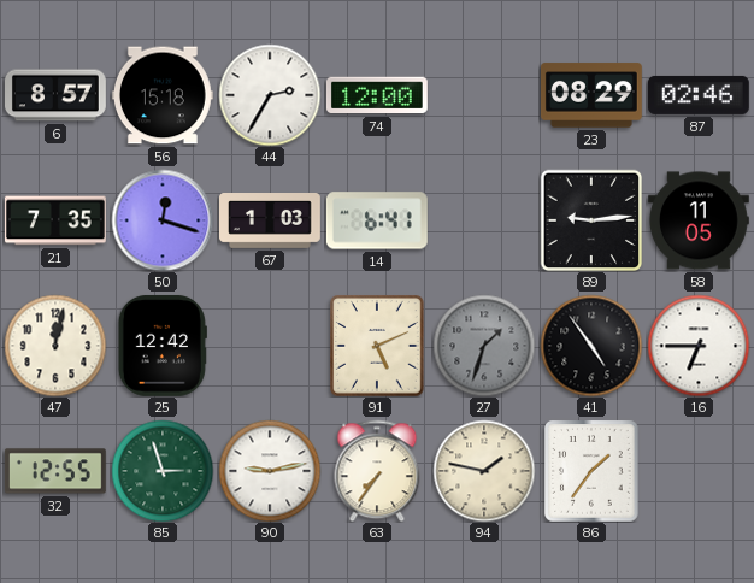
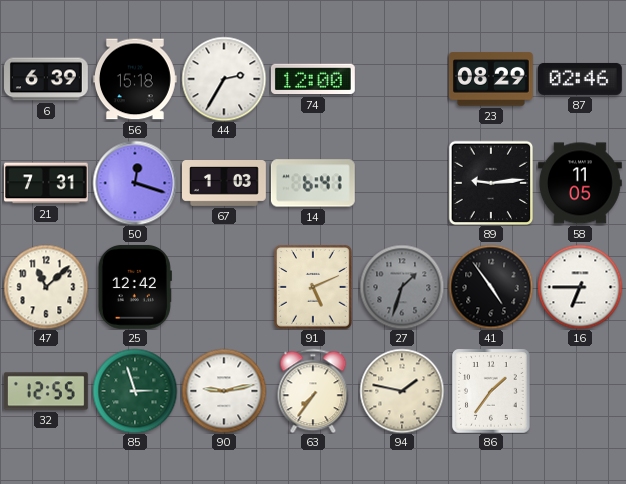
6: 8:57 -> 6:39 (47, 79)
21: 7:35 -> 7:31 (46, 183)
47: 12:02 -> 11:08 (46, 287)
